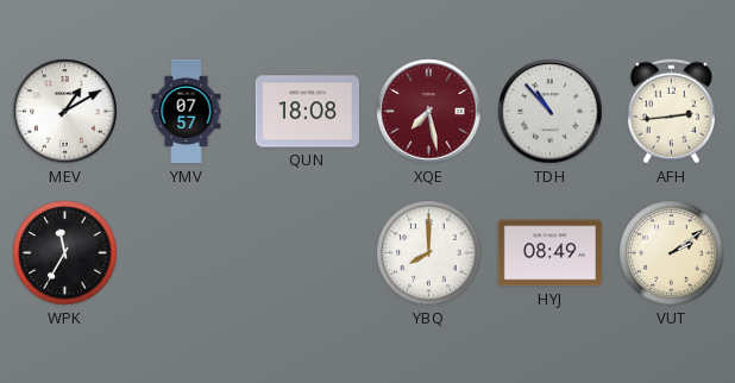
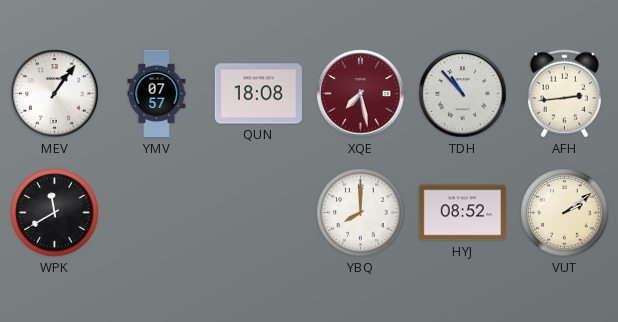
MEV: 1:10 -> 1:06 (55, 94)
WPK: 11:35 -> 11:40 (55, 213)
HYJ: 08:49 -> 08:52 (462, 213)
